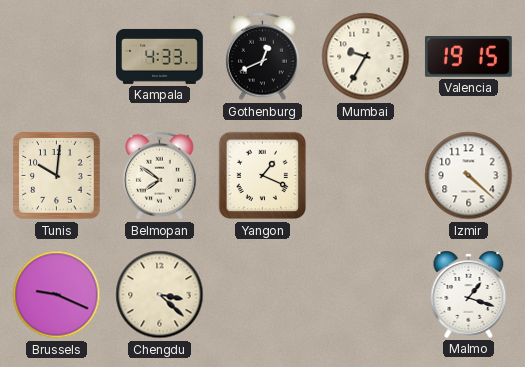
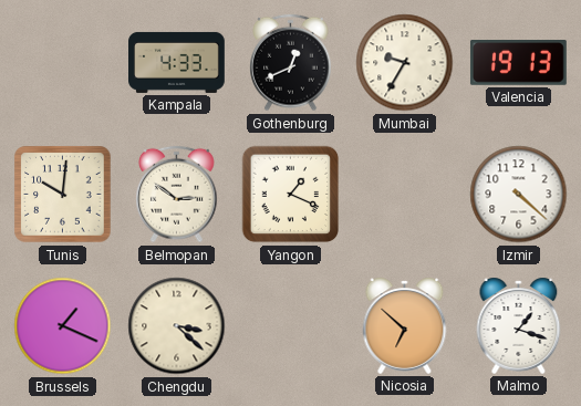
Valencia: 19:15 -> 19:13 (518, 63)
Belmopan: 7:51 -> 2:51 (177, 195)
Brussels: 9:19 -> 1:19 (63, 326)
Nicosia: none -> 6:52 (405, 325)
